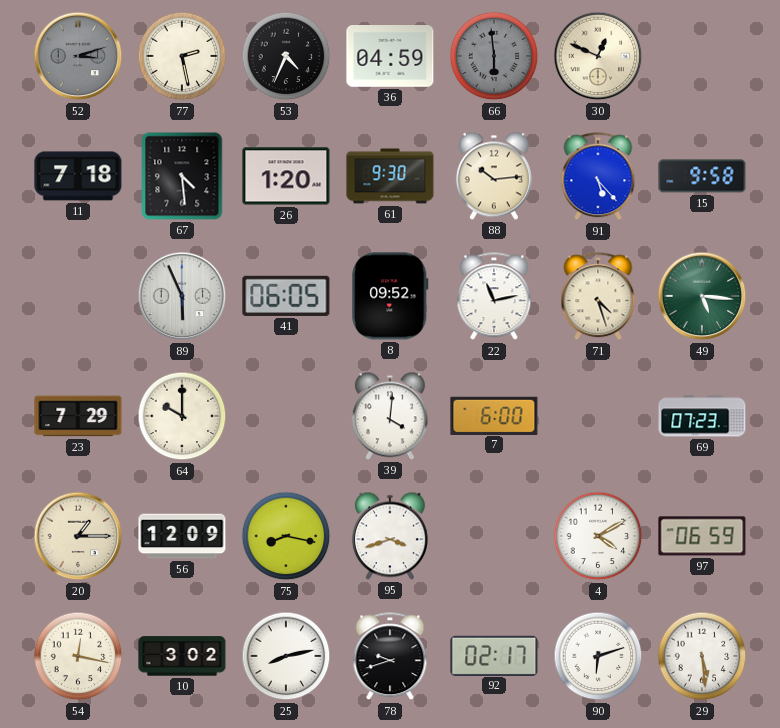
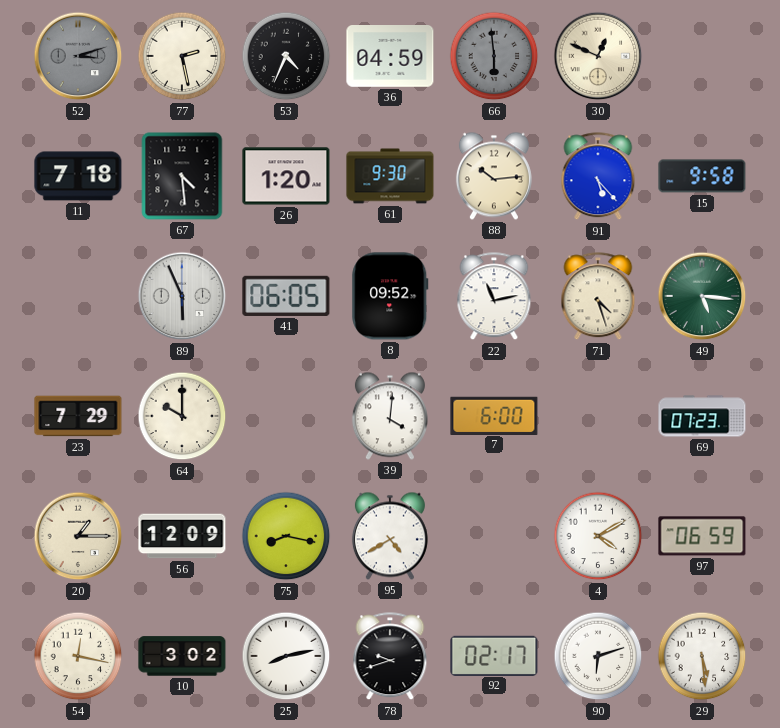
95: 3:42 -> 4:40 (390, 536)
